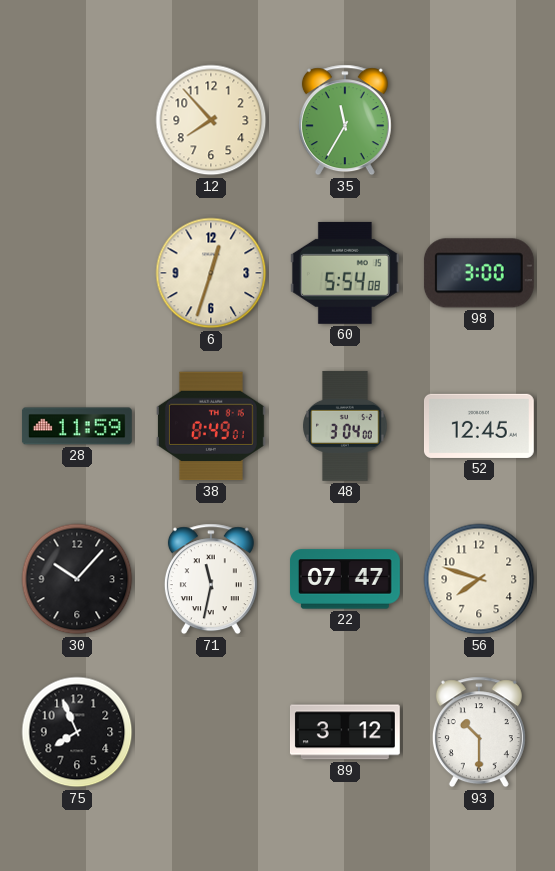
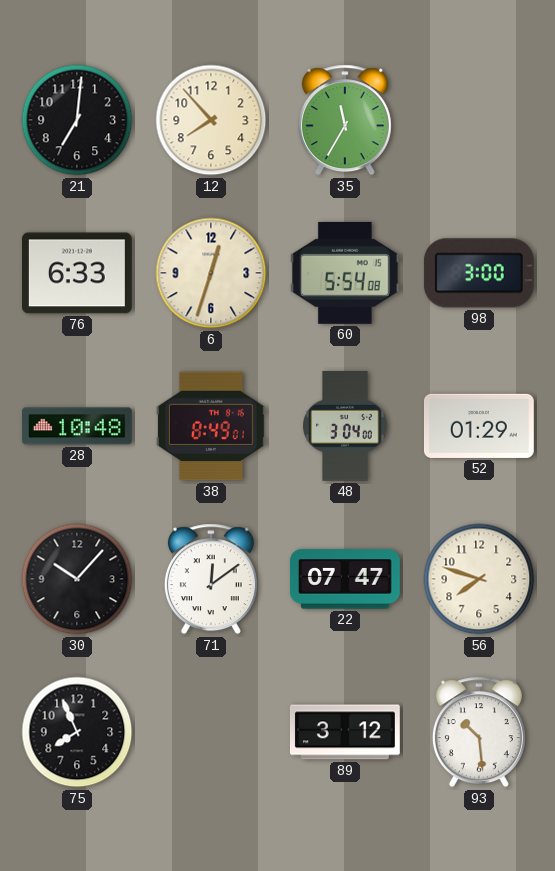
21: none -> 7:01 (77, 120)
76: none -> 6:33 (77, 273)
28: 11:59 -> 10:48 (77, 426)
52: 12:45 -> 01:29 (479, 426)
71: 11:32 -> 12:09 (211, 579)
93: 10:30 -> 10:29 (479, 732)
